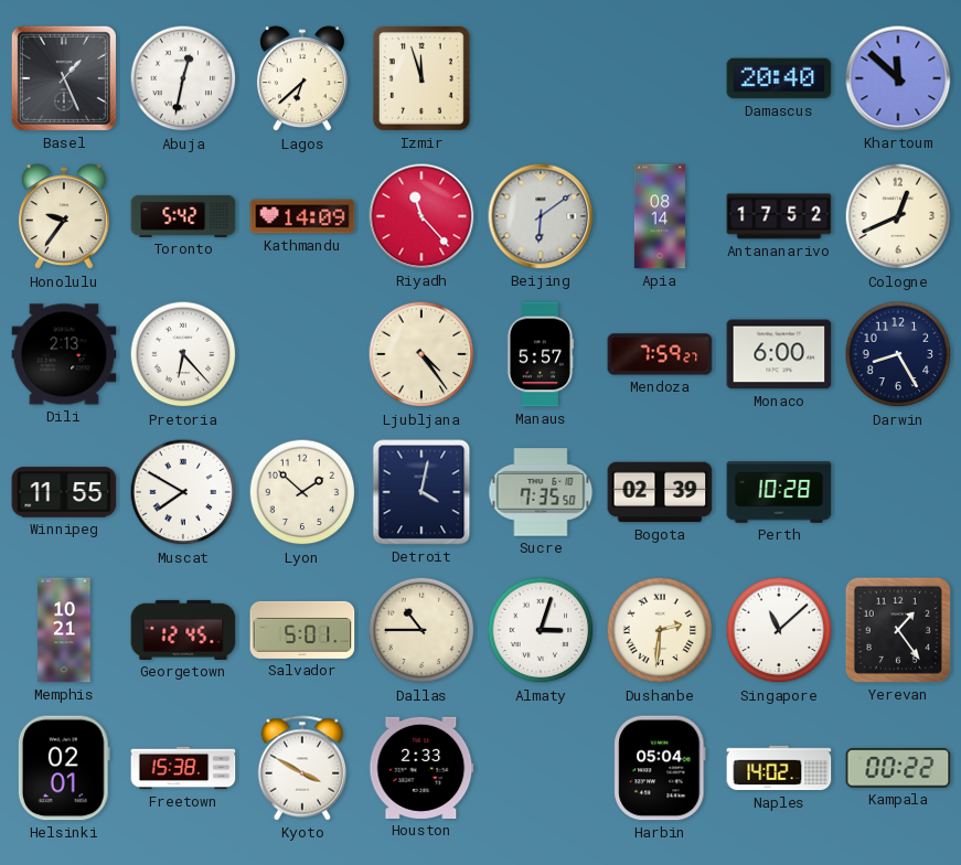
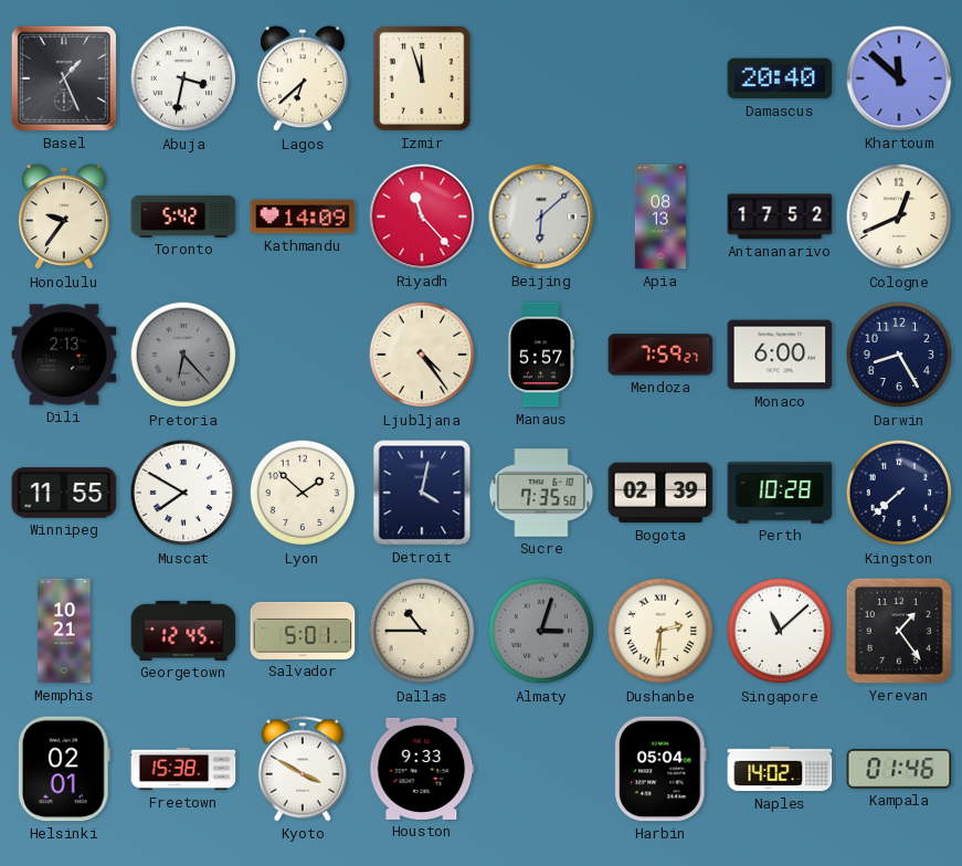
Abuja: 12:32 -> 3:32 (183, 78)
Beijing: 6:09 -> 6:08 (541, 216)
Apia: 08:14 -> 08:13 (660, 216)
Pretoria dial: white -> grey (183, 355)
Kingston: none -> 7:38 (899, 493)
Almaty dial: white -> grey (541, 631)
Houston: 2:33 -> 9:33 (422, 769)
Kampala: 00:22 -> 01:46 (899, 769)
